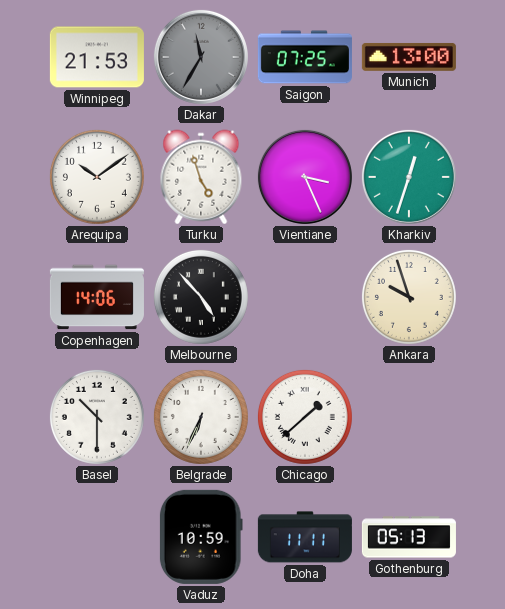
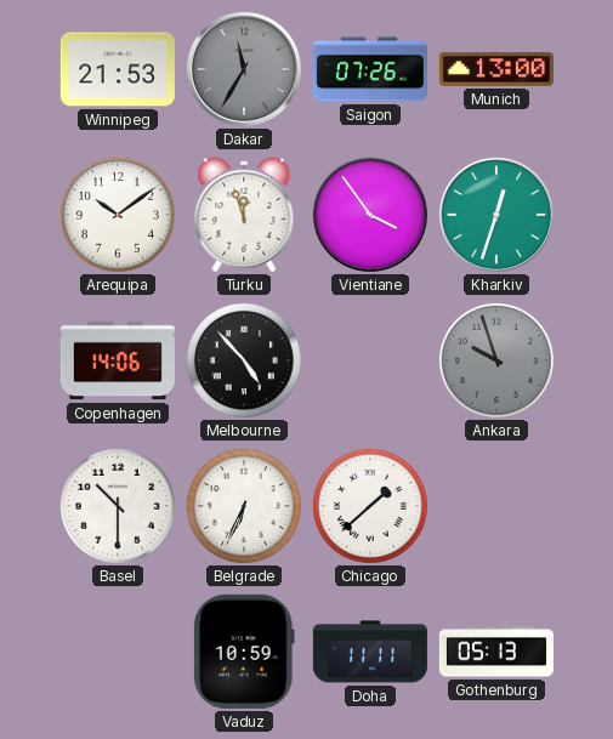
Saigon: 07:25 -> 07:26 (370, 69)
Turku: 4:57 -> 11:57 (244, 215)
Vientiane: 3:26 -> 3:54 (370, 215)
Ankara dial: cream -> grey (496, 360)
